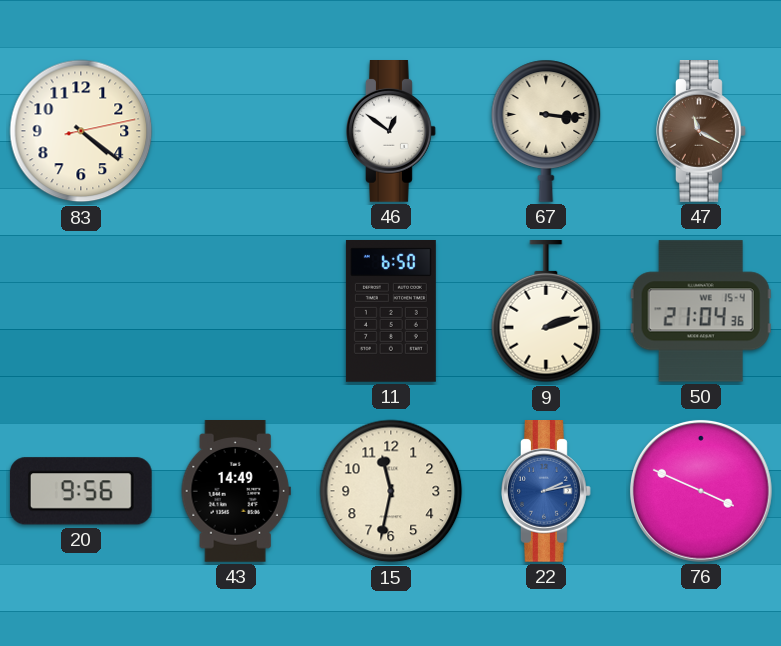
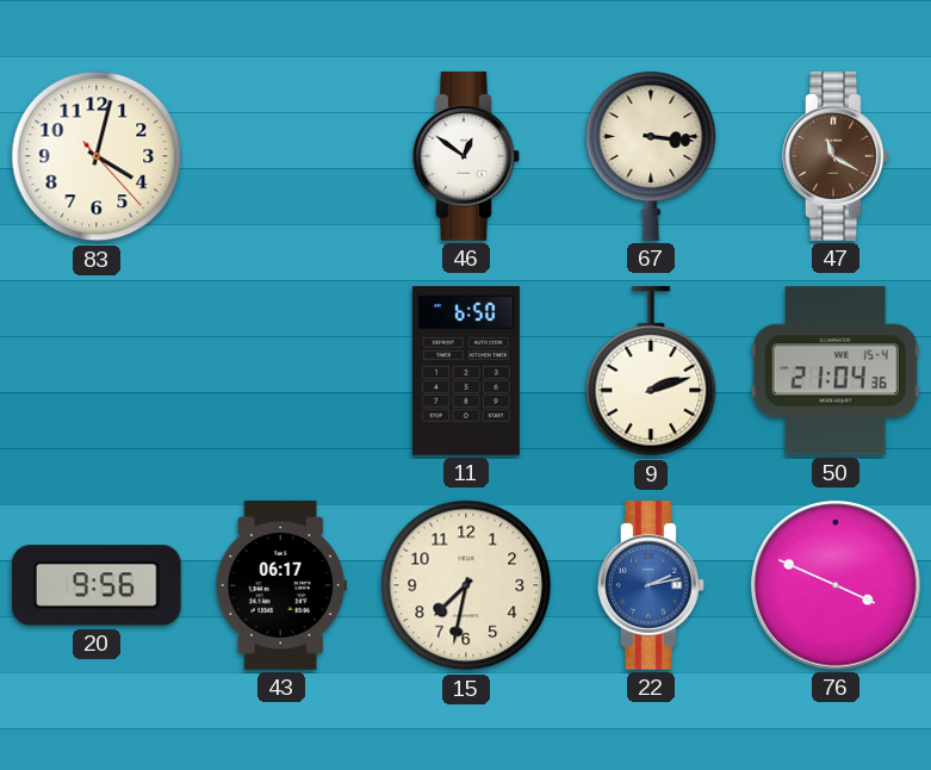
83: 4:21 -> 4:02 (97, 156)
43: 14:49 -> 06:17 (281, 586)
15: 11:32 -> 7:32 (466, 585)
